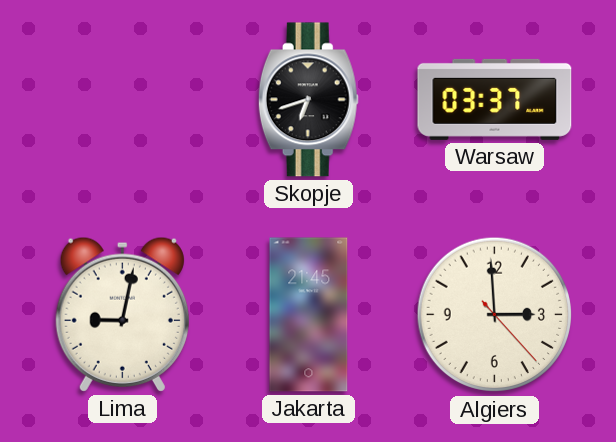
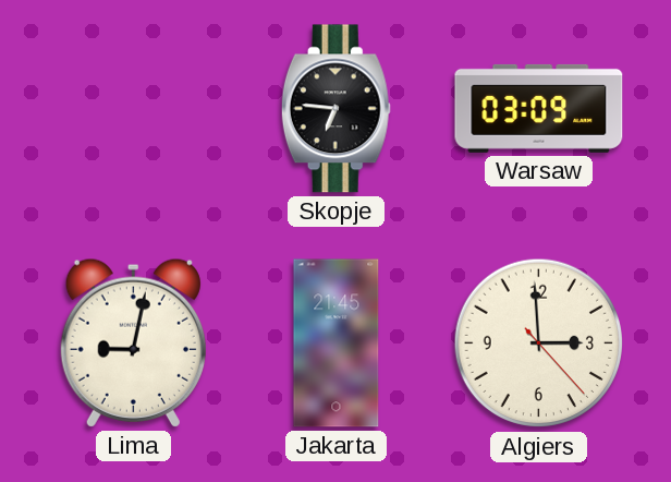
Skopje: 6:42 -> 6:46 (335, 109)
Warsaw: 03:37 -> 03:09 (539, 108)
